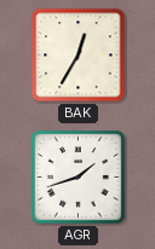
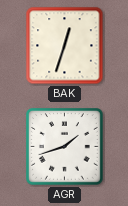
BAK: 12:35 -> 12:33 (65, 46)
